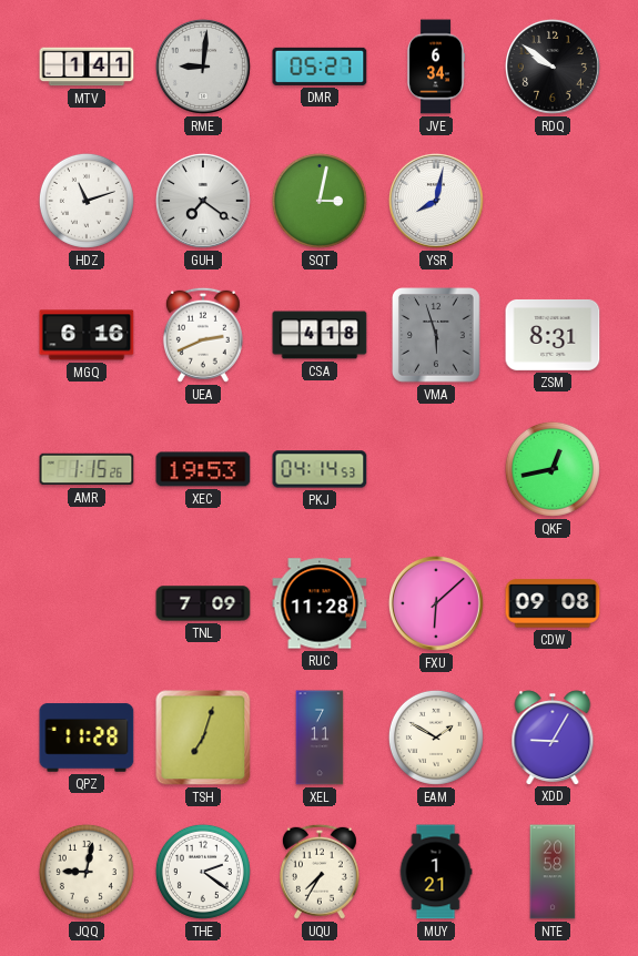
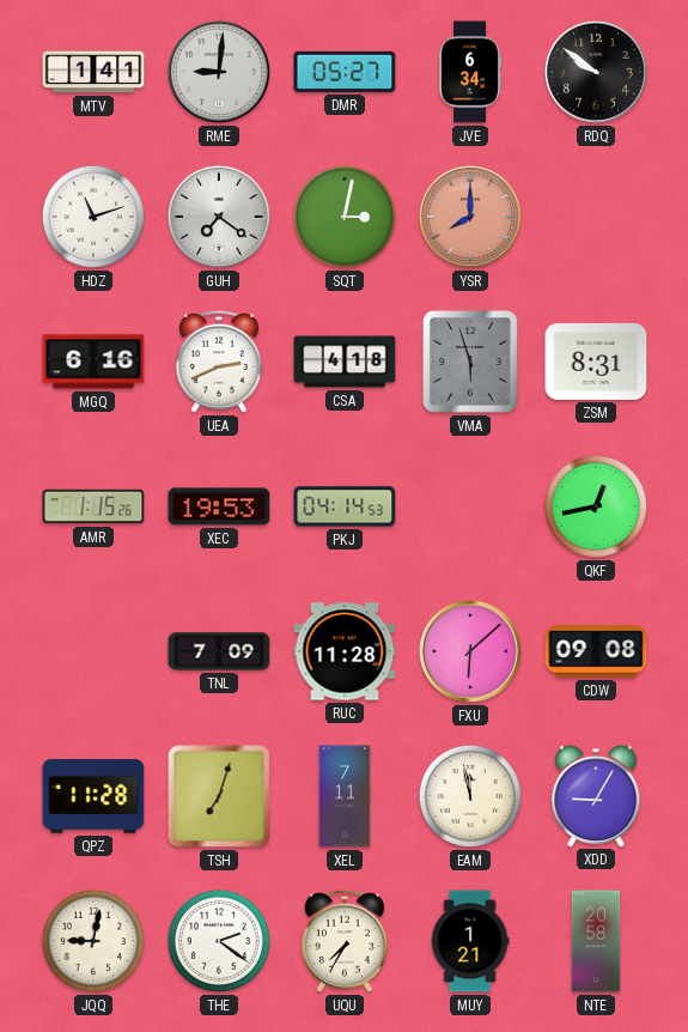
YSR: 8:02 -> 8:00 (470, 217)
YSR dial: white -> salmon (470, 217)
EAM: 1:50 -> 11:58 (470, 796)
